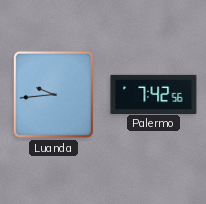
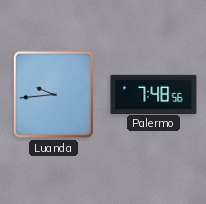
Palermo: 7:42 -> 7:48 (154, 94)
